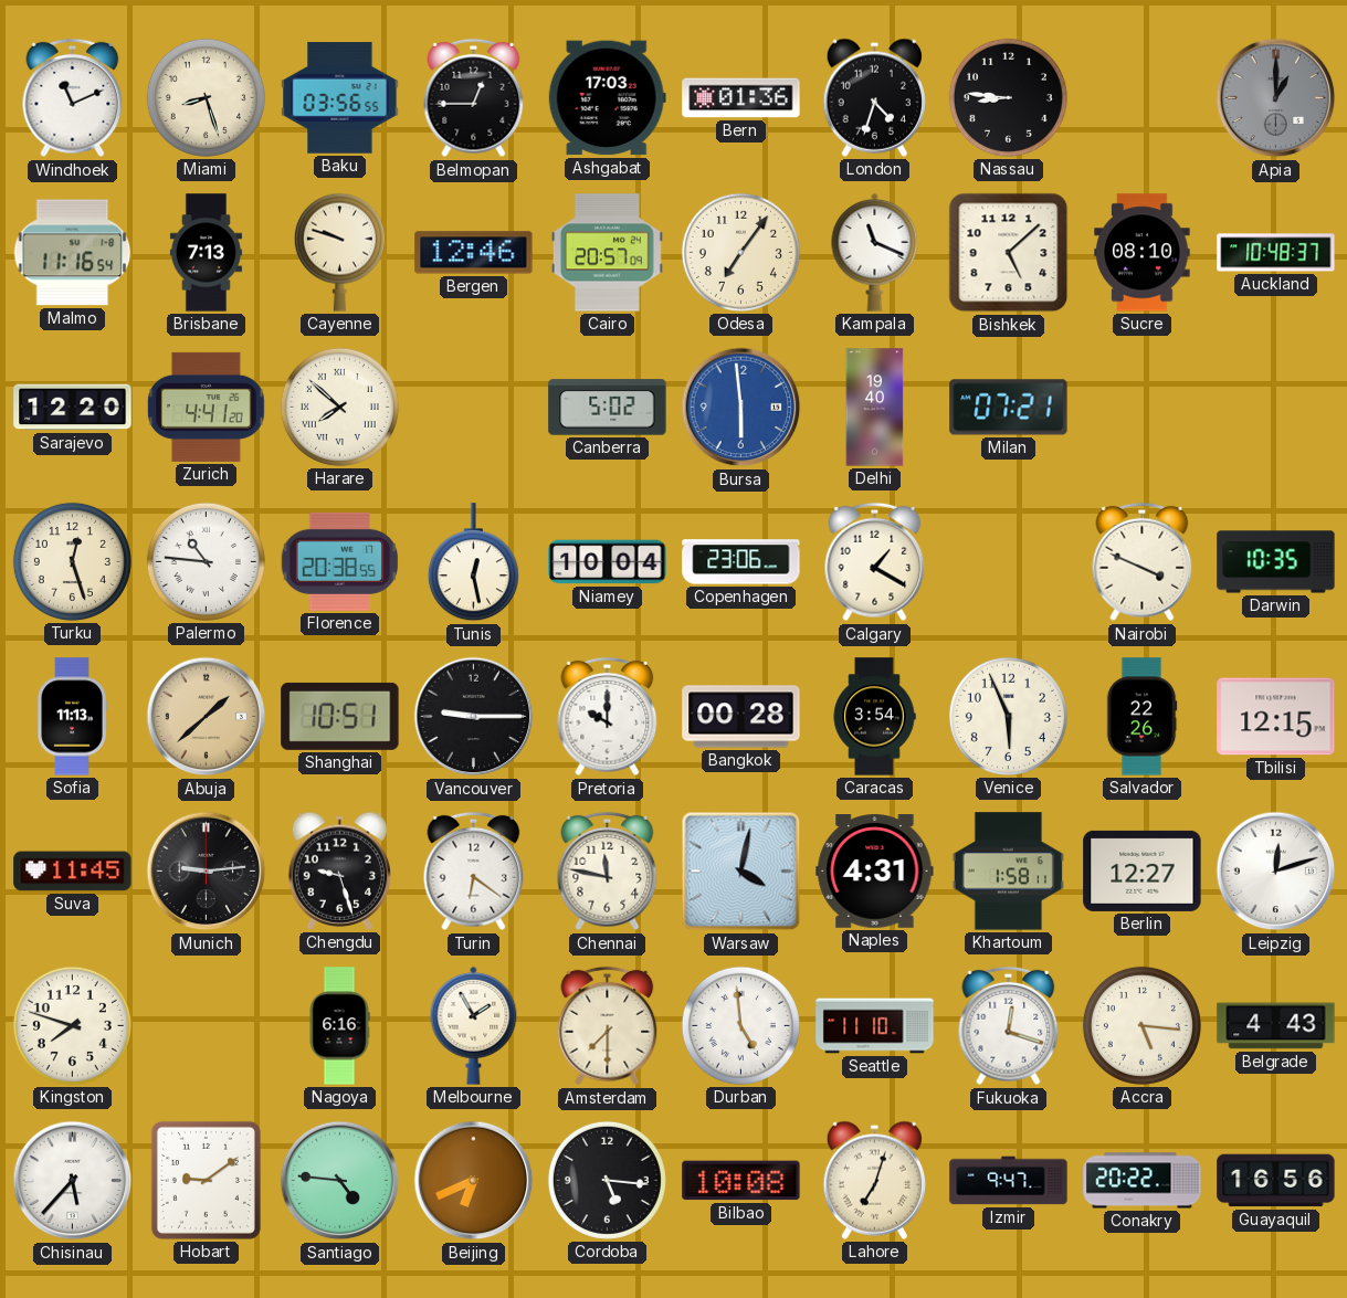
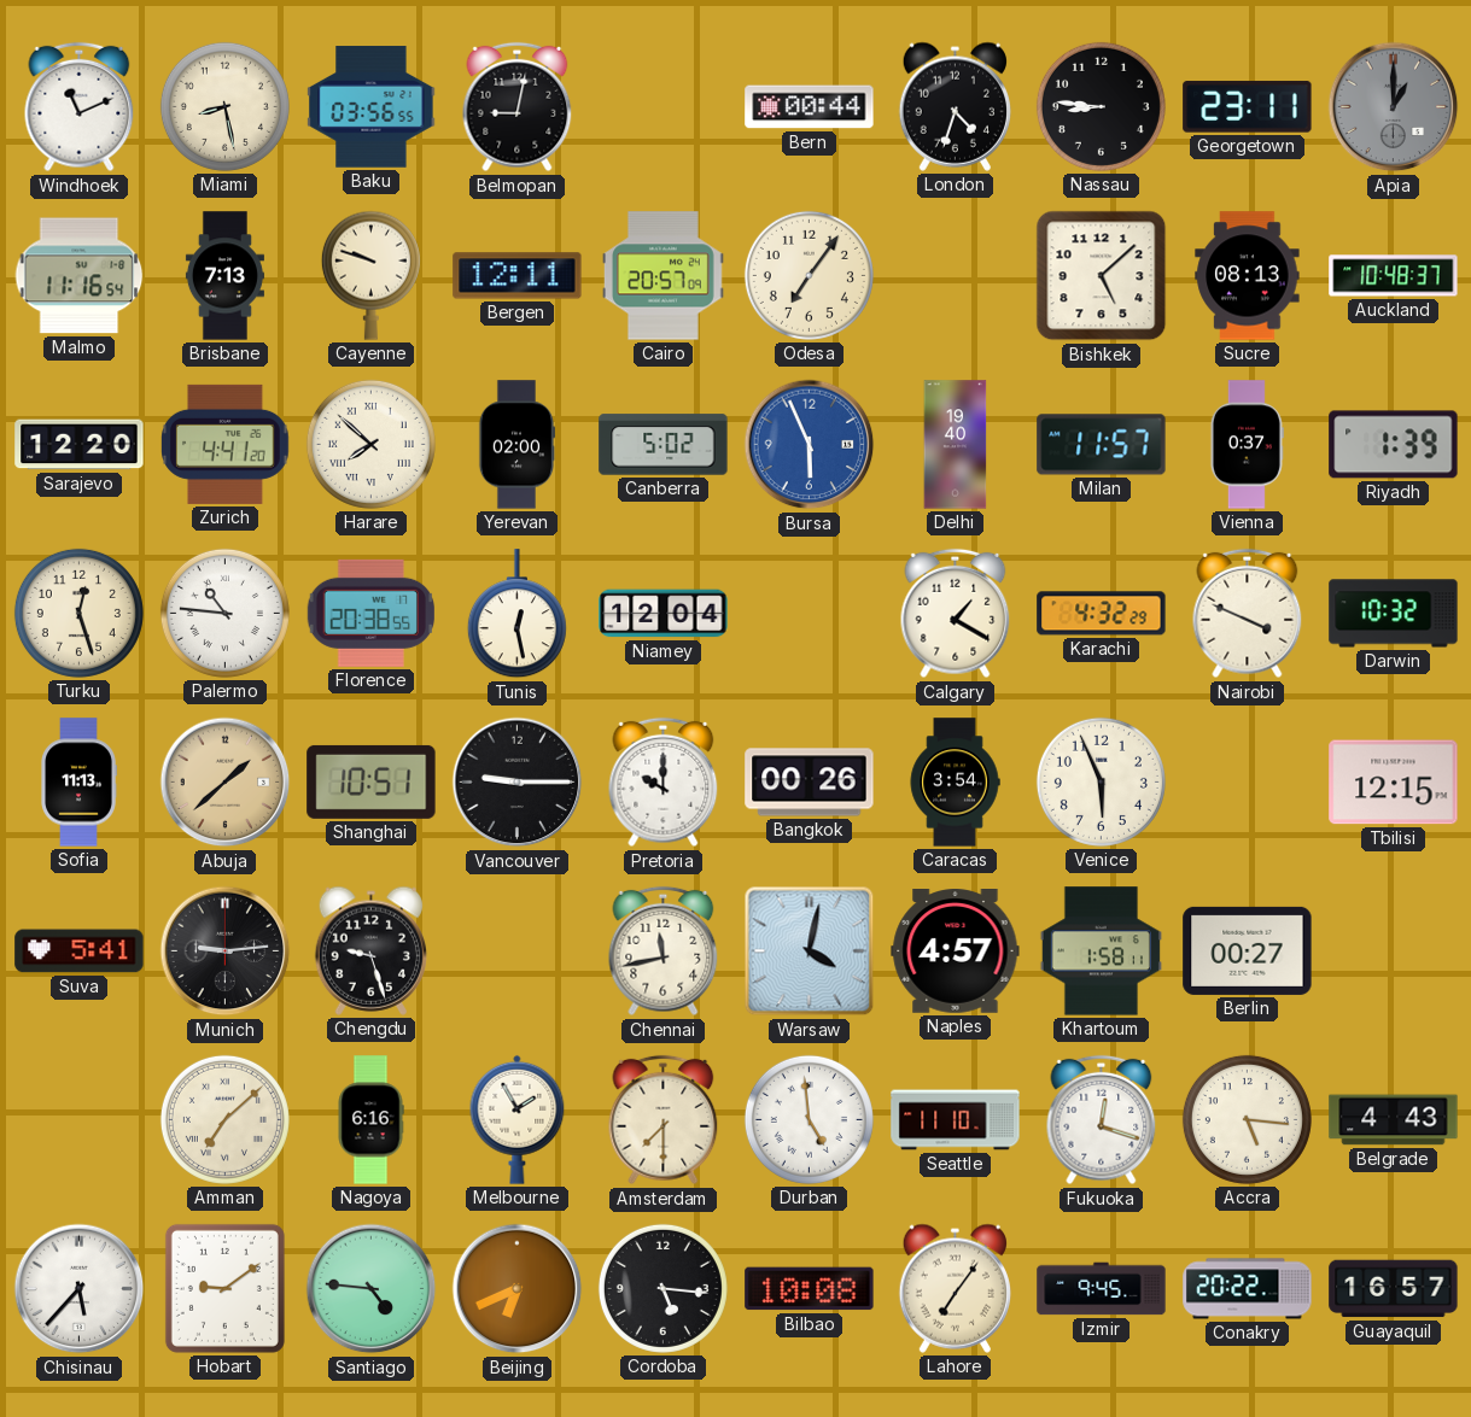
Miami: 8:27 -> 8:28 (224, 106)
Belmopan: 12:45 -> 9:02 (518, 107)
Ashgabat: 17:03 -> none (607, 98)
Bern: 01:36 -> 00:44 (810, 107)
Georgetown: none -> 23:11 (1248, 107)
Bergen: 12:46 -> 12:11 (518, 276)
Kampala: 11:19 -> none (875, 252)
Sucre: 08:10 -> 08:13 (1248, 276)
Yerevan: none -> 02:00 (515, 445)
Bursa: 5:59 -> 5:56 (810, 445)
Milan: 07:21 -> 11:57 (1102, 445)
Vienna: none -> 0:37 (1247, 445)
Riyadh: none -> 1:39 (1394, 445)
Niamey: 10:04 -> 12:04 (664, 614)
Copenhagen: 23:06 -> none (741, 562)
Karachi: none -> 4:32 (1102, 614)
Darwin: 10:35 -> 10:32 (1394, 614)
Bangkok: 00:28 -> 00:26 (810, 783)
Salvador: 22:26 -> none (1141, 717)
Suva: 11:45 -> 5:41 (80, 952)
Turin: 6:21 -> none (474, 872)
Chennai: 11:47 -> 11:43 (664, 952)
Naples: 4:31 -> 4:57 (956, 952)
Berlin: 12:27 -> 00:27 (1248, 950)
Leipzig: 12:12 -> none (1276, 872)
Kingston: 7:48 -> none (72, 1025)
Amman: none -> 7:08 (224, 1119)
Lahore: 7:03 -> 7:06 (955, 1288)
Izmir: 9:47 -> 9:45 (1102, 1289)
Guayaquil: 16:56 -> 16:57 (1394, 1289)
